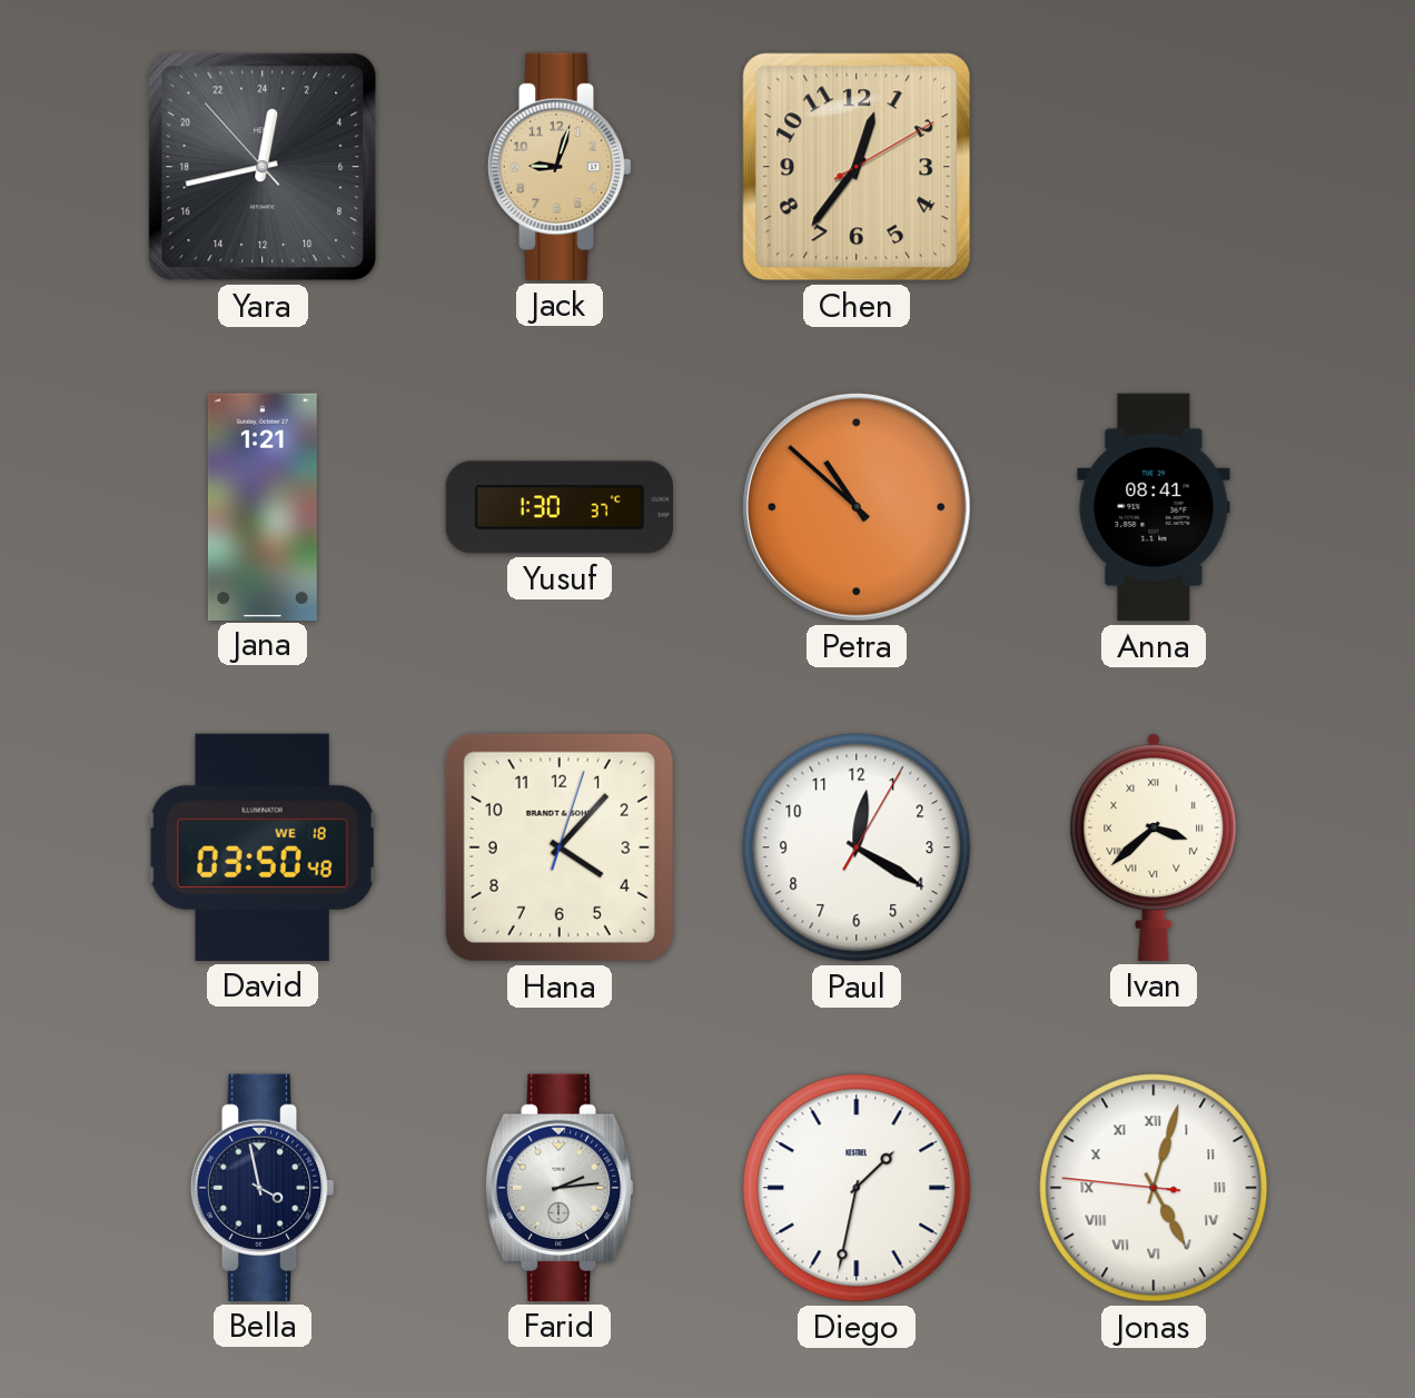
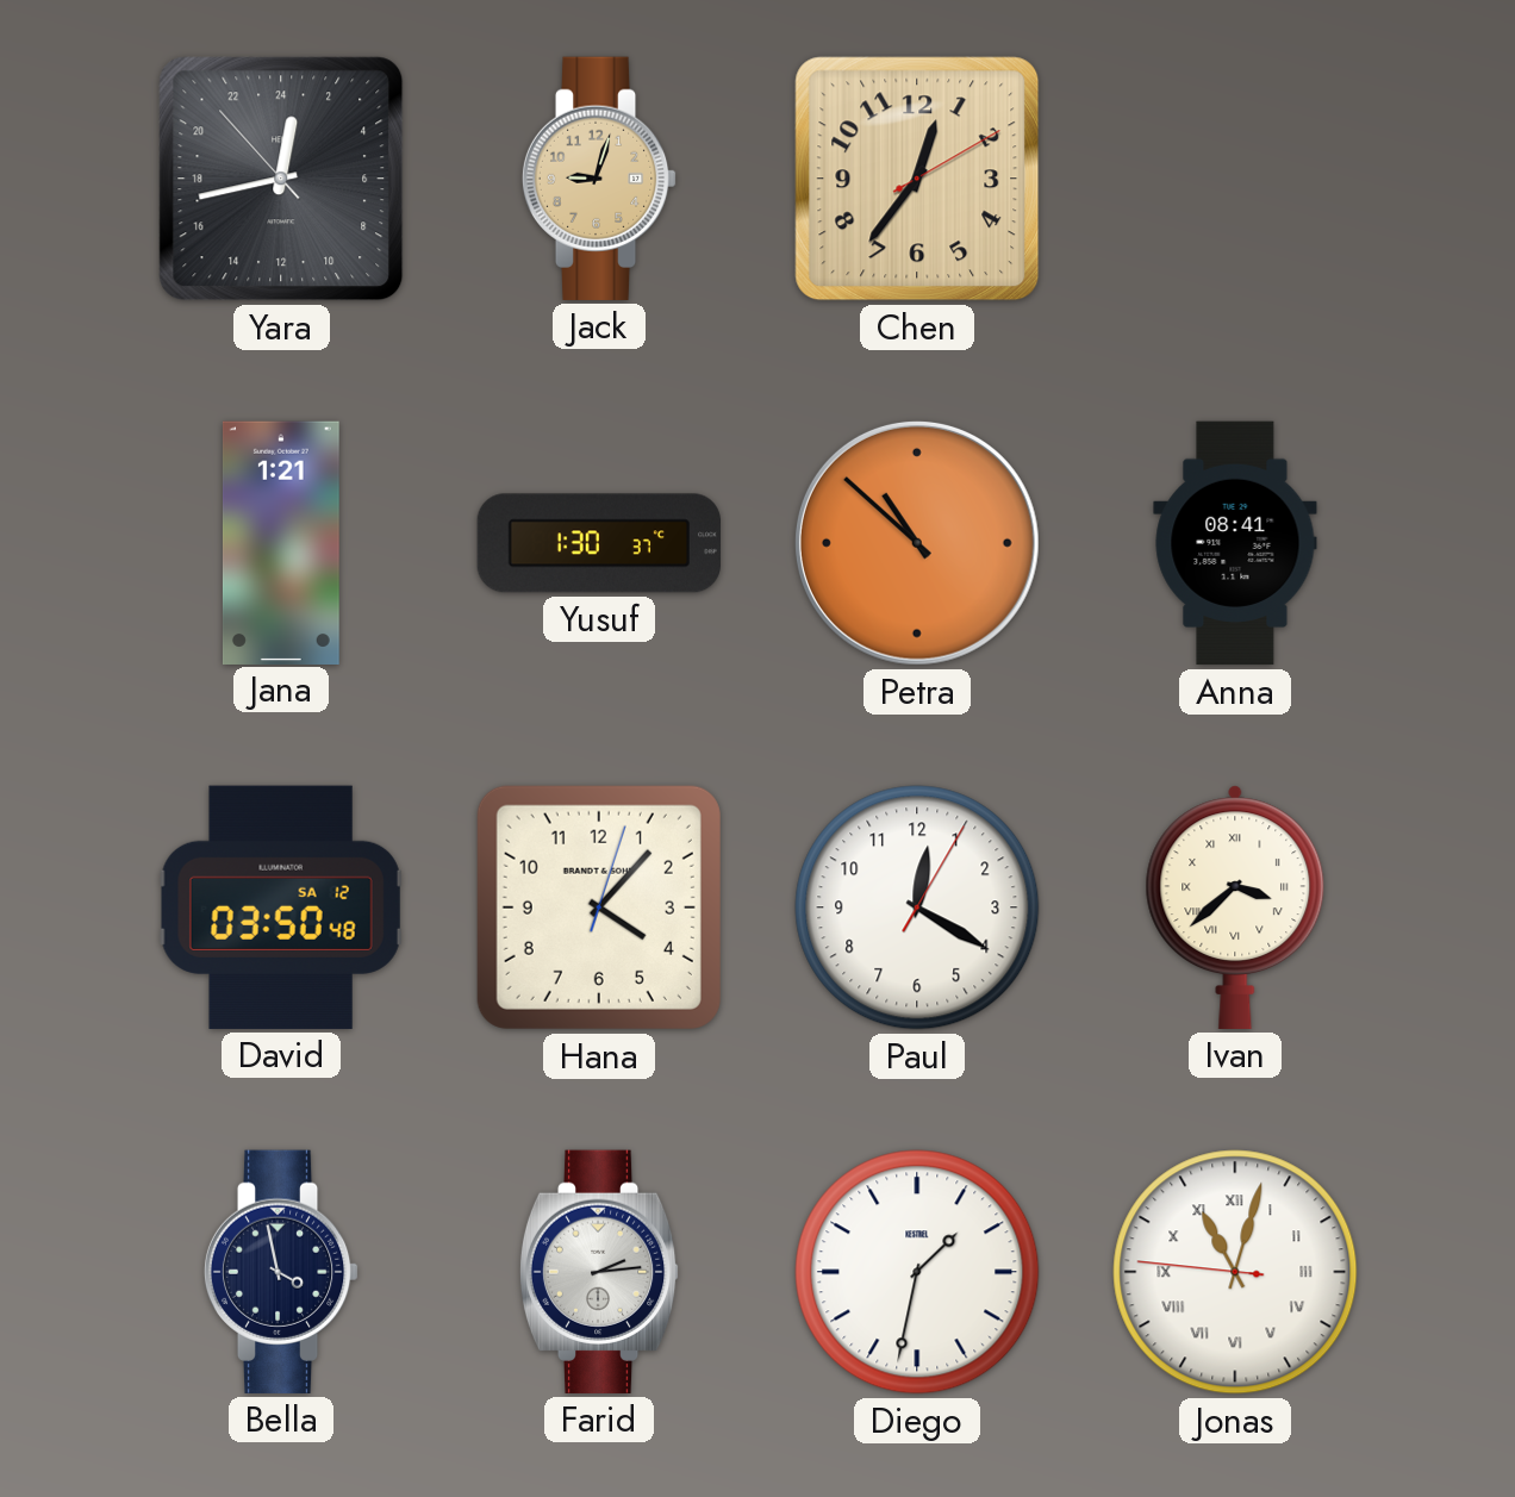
David date: WE 18 -> SA 12 (281, 907)
Jonas: 5:02 -> 11:02 (1235, 1272)
